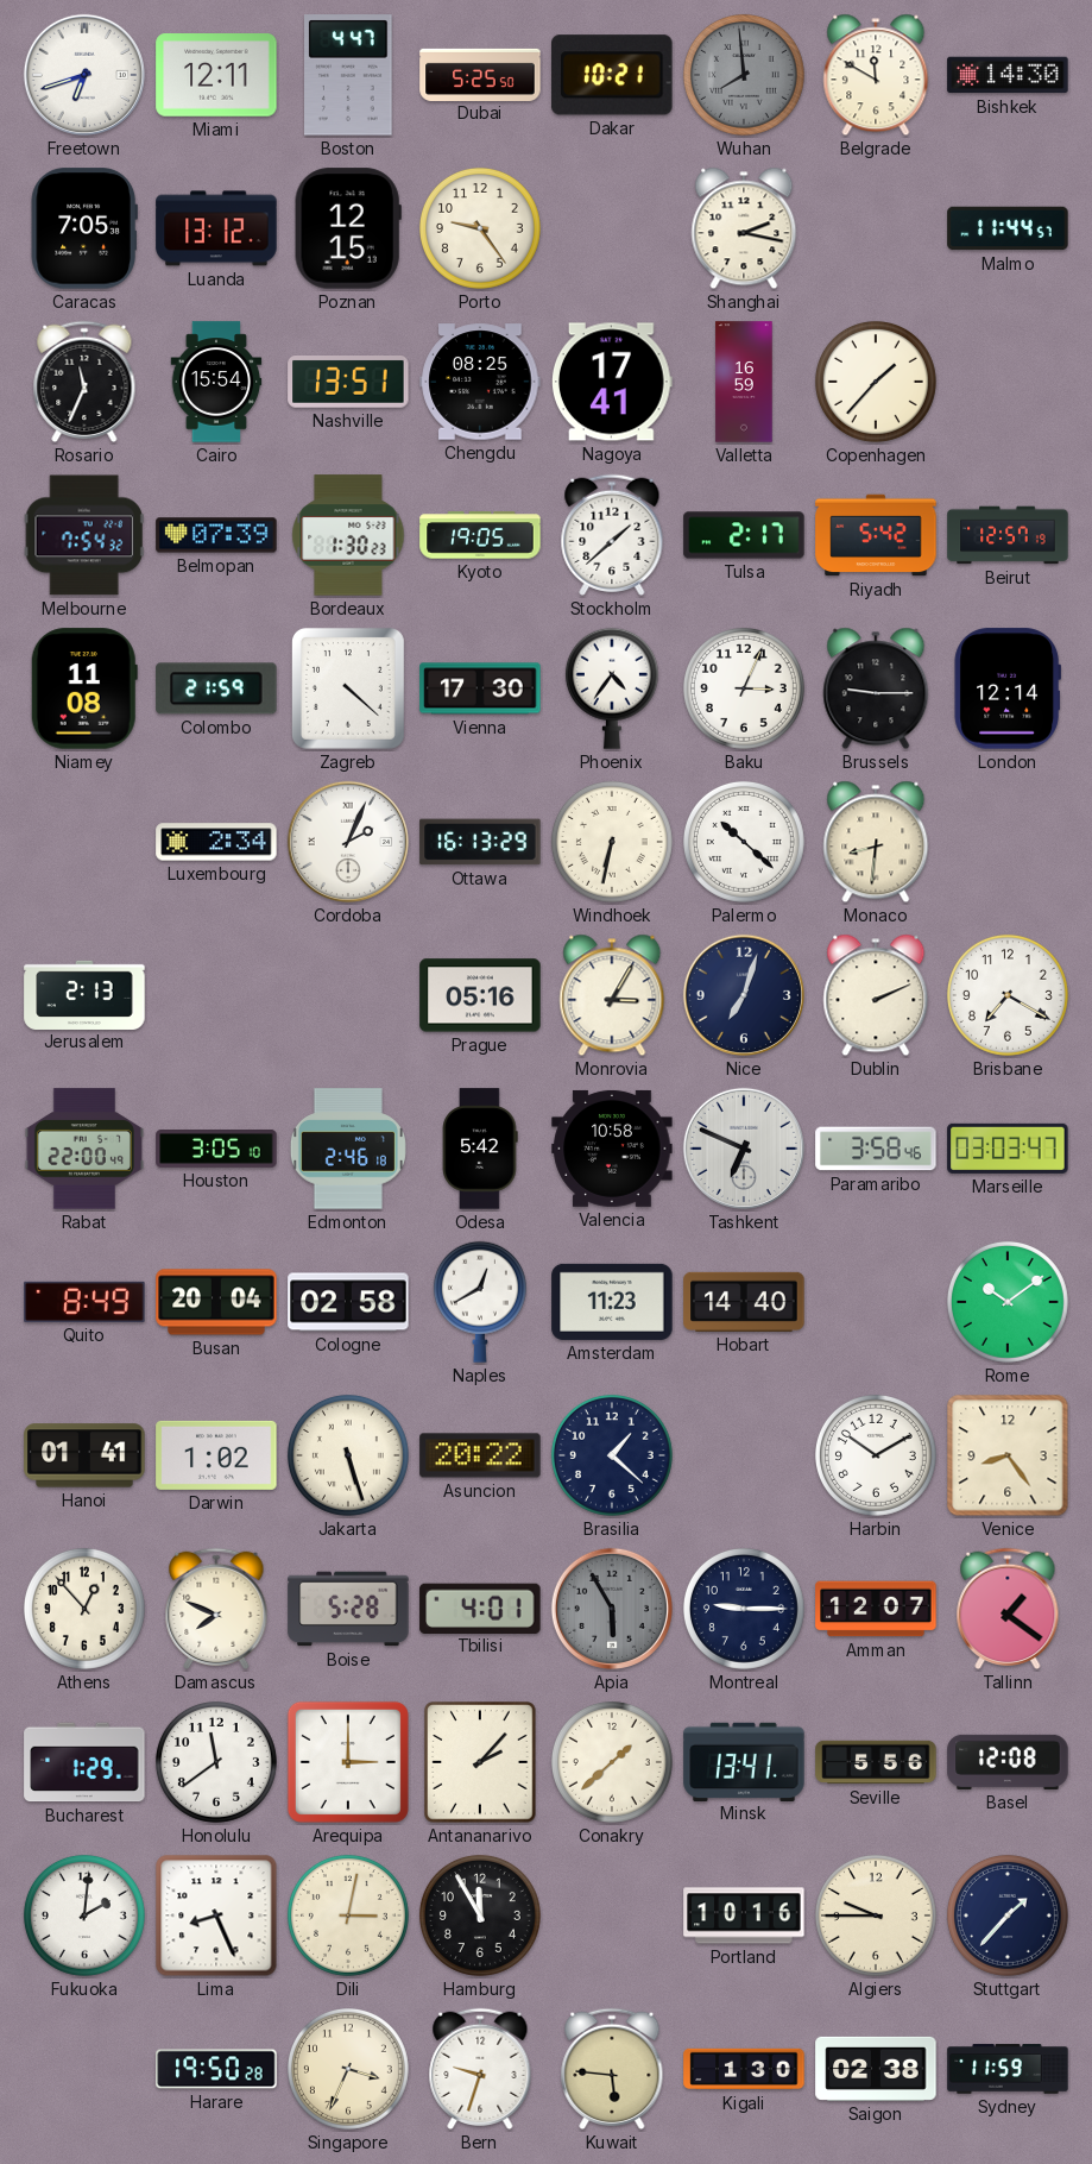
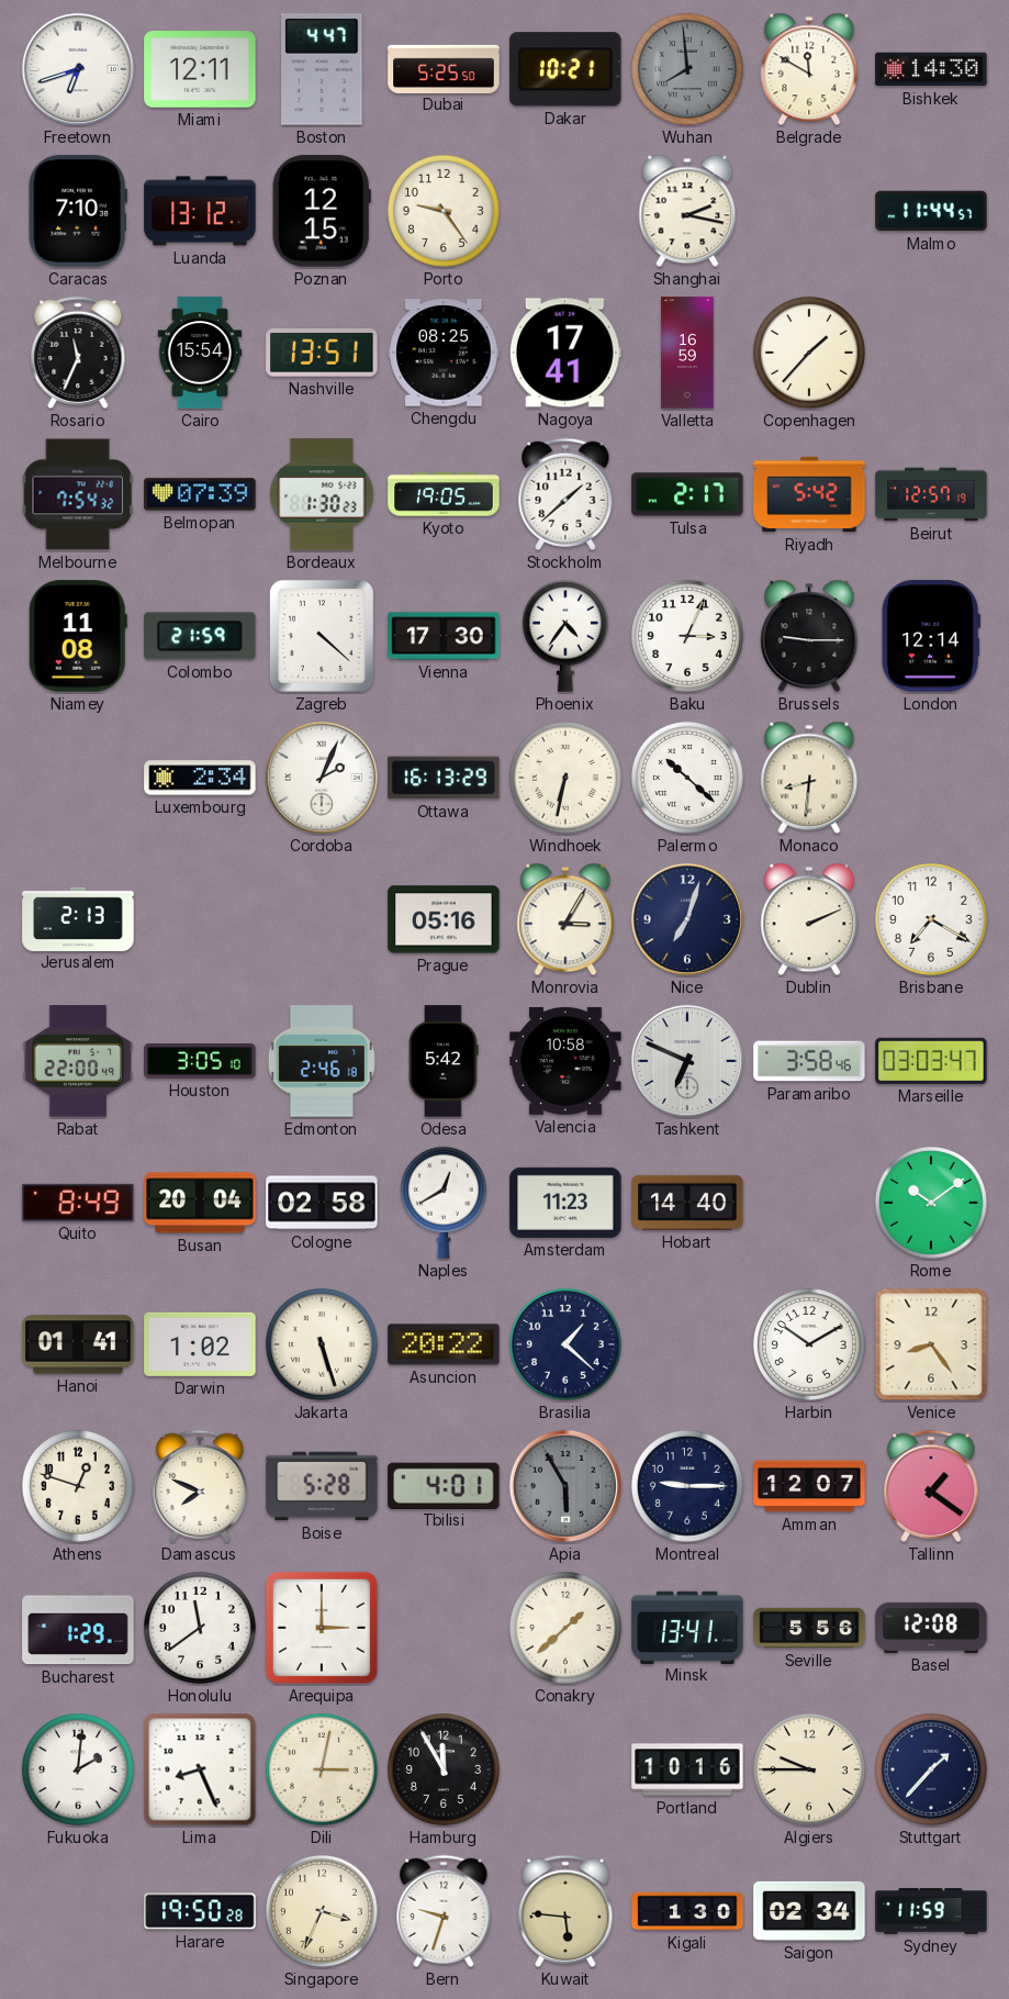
Caracas: 7:05 -> 7:10 (78, 211)
Athens: 12:53 -> 12:48 (78, 1486)
Antananarivo: 2:07 -> none (480, 1762)
Saigon: 02:38 -> 02:34 (809, 1911)
